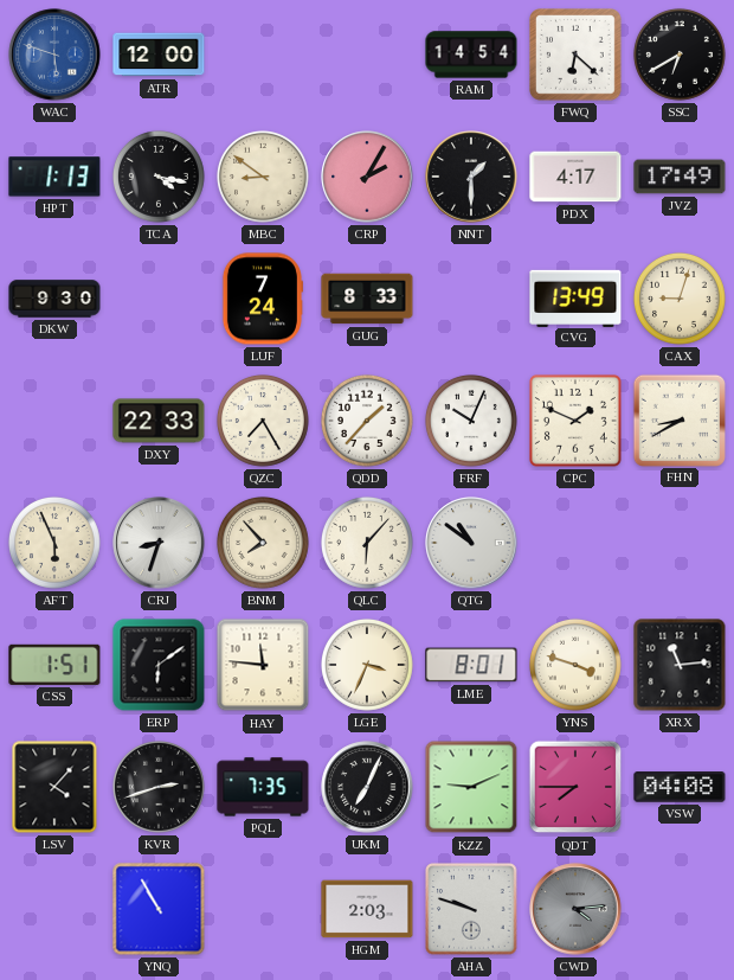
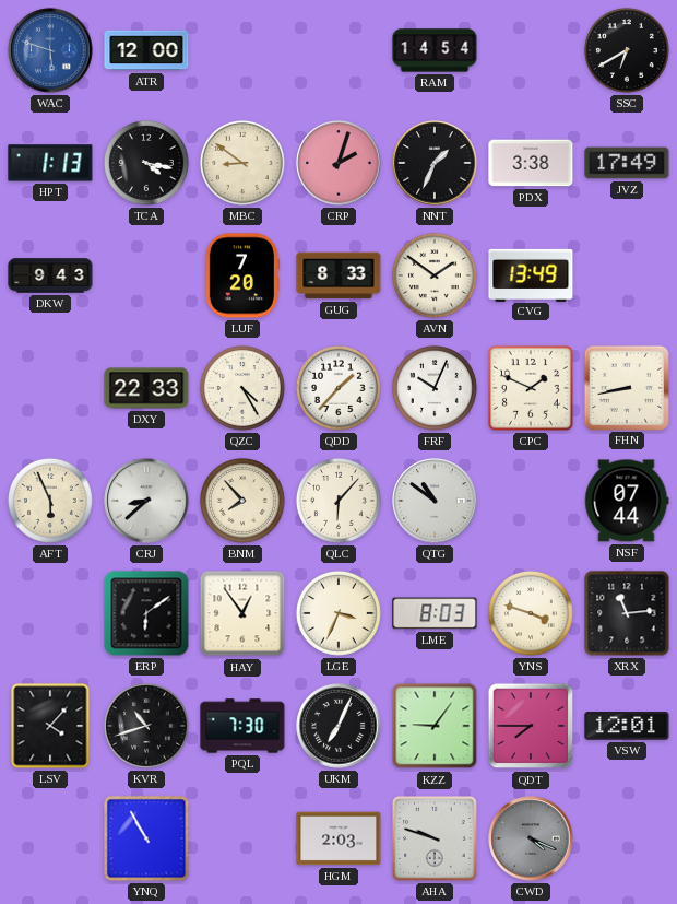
FWQ: 6:22 -> none (575, 55)
CRP: 2:05 -> 2:03 (339, 163)
NNT: 1:30 -> 1:34 (435, 163)
PDX: 4:17 -> 3:38 (531, 163)
DKW: 9:30 -> 9:43 (50, 275)
LUF: 7:24 -> 7:20 (241, 275)
AVN: none -> 1:51 (435, 275)
CAX: 9:03 -> none (680, 299)
QZC: 7:25 -> 4:25 (242, 388)
FHN: 8:40 -> 8:43 (626, 387)
CRJ: 8:33 -> 8:38 (146, 501)
NSF: none -> 07:44 (627, 501)
CSS: 1:51 -> none (54, 665)
HAY: 11:46 -> 12:54 (242, 613)
LME: 8:01 -> 8:03 (435, 613)
KVR: 2:42 -> 10:42 (146, 726)
PQL: 7:35 -> 7:30 (242, 726)
KZZ: 9:11 -> 9:06 (435, 726)
VSW: 04:08 -> 12:01 (627, 726)
CWD: 4:14 -> 4:19 (531, 838)
